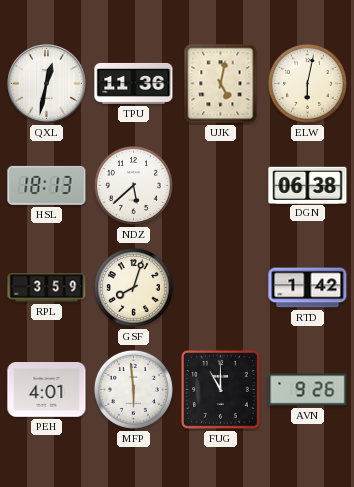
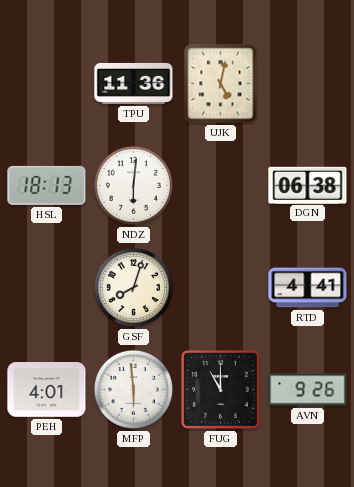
QXL: 12:32 -> none (47, 84)
ELW: 6:02 -> none (307, 83)
NDZ: 5:38 -> 6:01 (133, 185)
RPL: 3:59 -> none (47, 288)
RTD: 1:42 -> 4:41 (308, 288)
